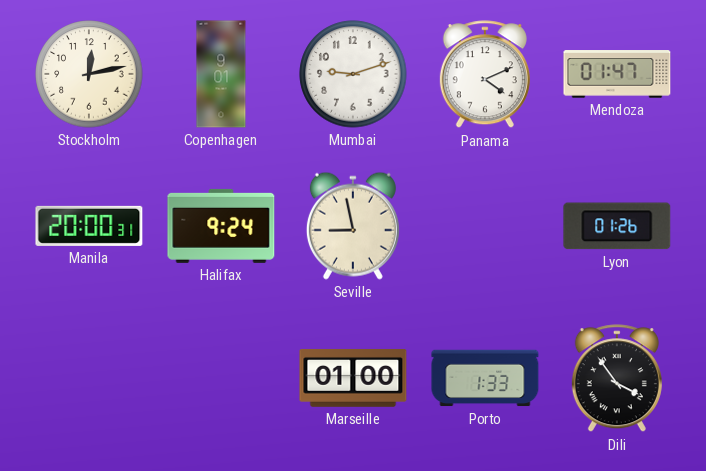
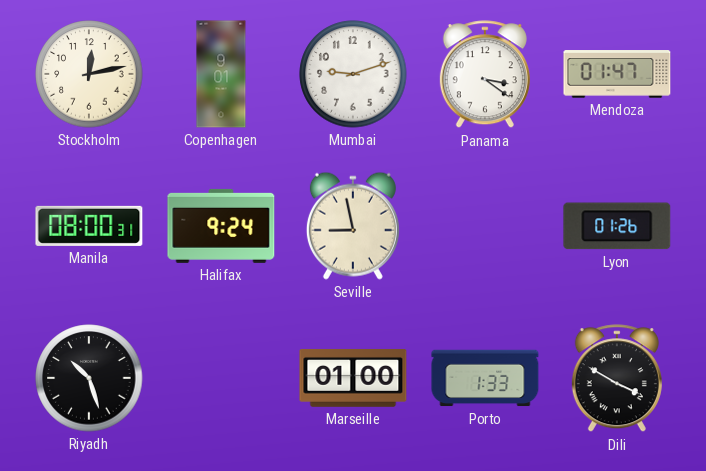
Panama: 4:11 -> 3:21 (485, 75)
Manila: 20:00 -> 08:00 (89, 226)
Riyadh: none -> 10:27 (89, 378)
Dili: 3:54 -> 3:50 (617, 379)
